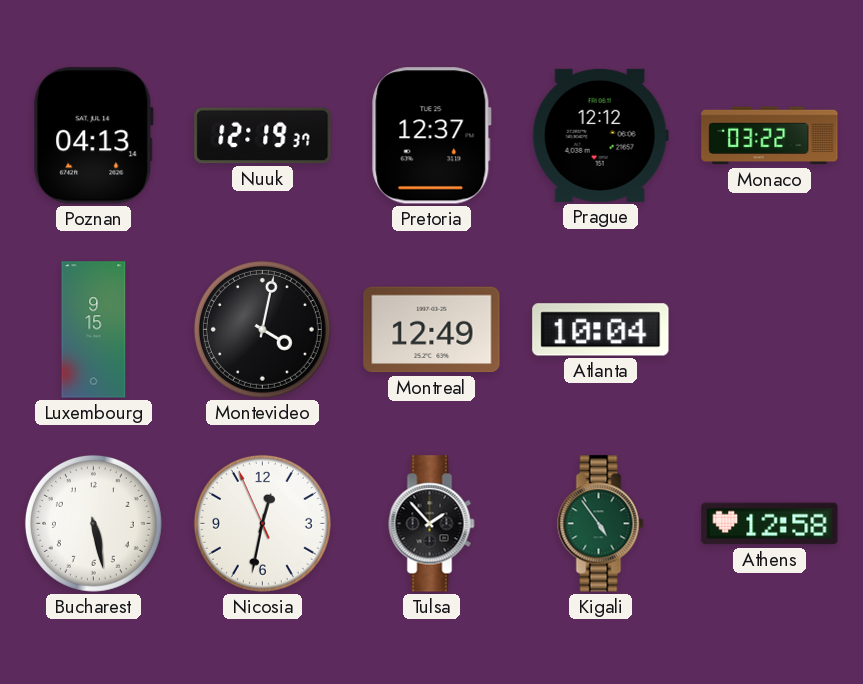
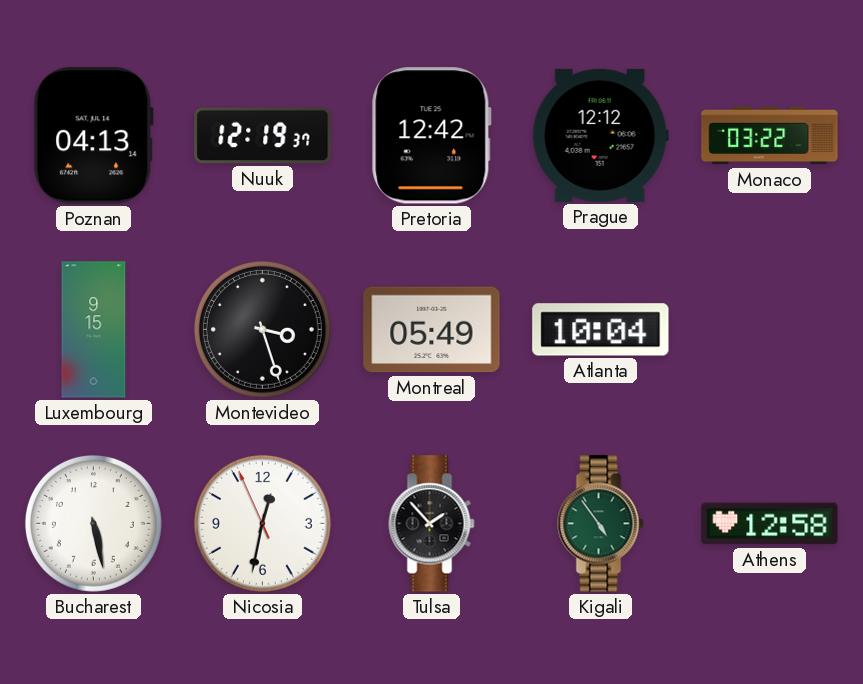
Pretoria: 12:37 -> 12:42 (432, 136)
Montevideo: 4:02 -> 3:27 (262, 329)
Montreal: 12:49 -> 05:49 (432, 330)
